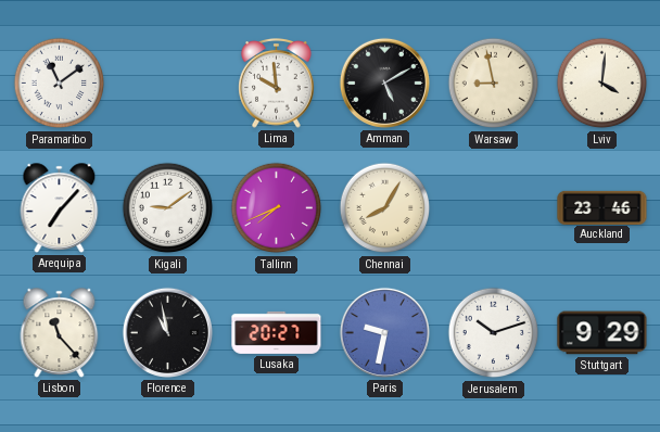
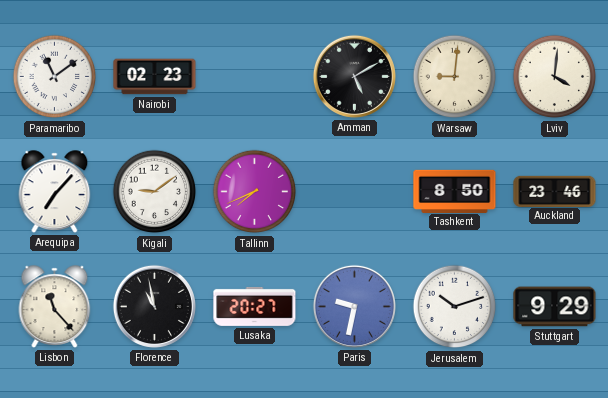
Nairobi: none -> 02:23 (155, 77)
Lima: 9:59 -> none (277, 84)
Warsaw: 8:58 -> 9:01 (455, 77)
Chennai: 8:05 -> none (385, 208)
Tashkent: none -> 8:50 (455, 191)
